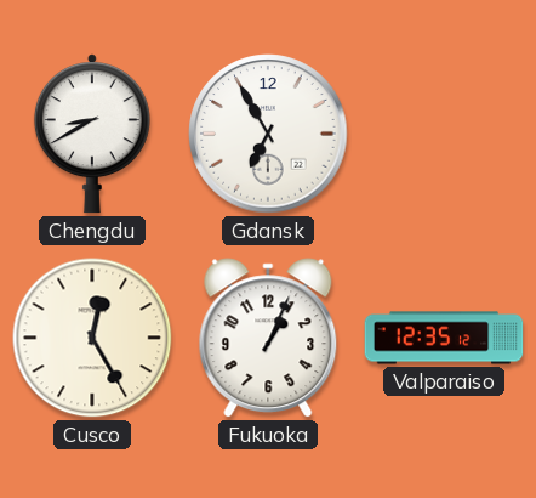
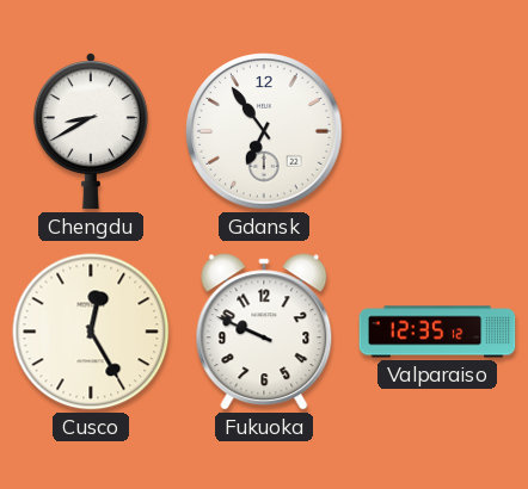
Gdansk: 6:55 -> 6:54 (264, 131)
Fukuoka: 1:04 -> 9:49 (264, 332)
